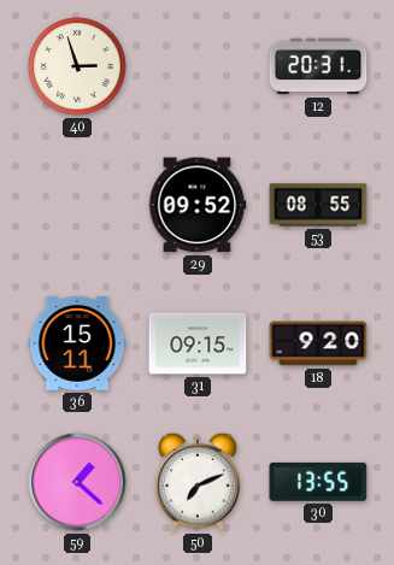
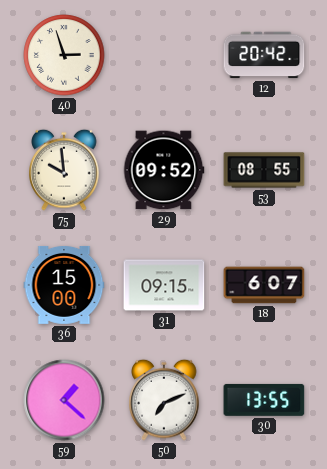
12: 20:31 -> 20:42 (264, 55)
75: none -> 9:59 (64, 170)
36: 15:11 -> 15:00 (64, 285)
18: 9:20 -> 6:07 (264, 285)
